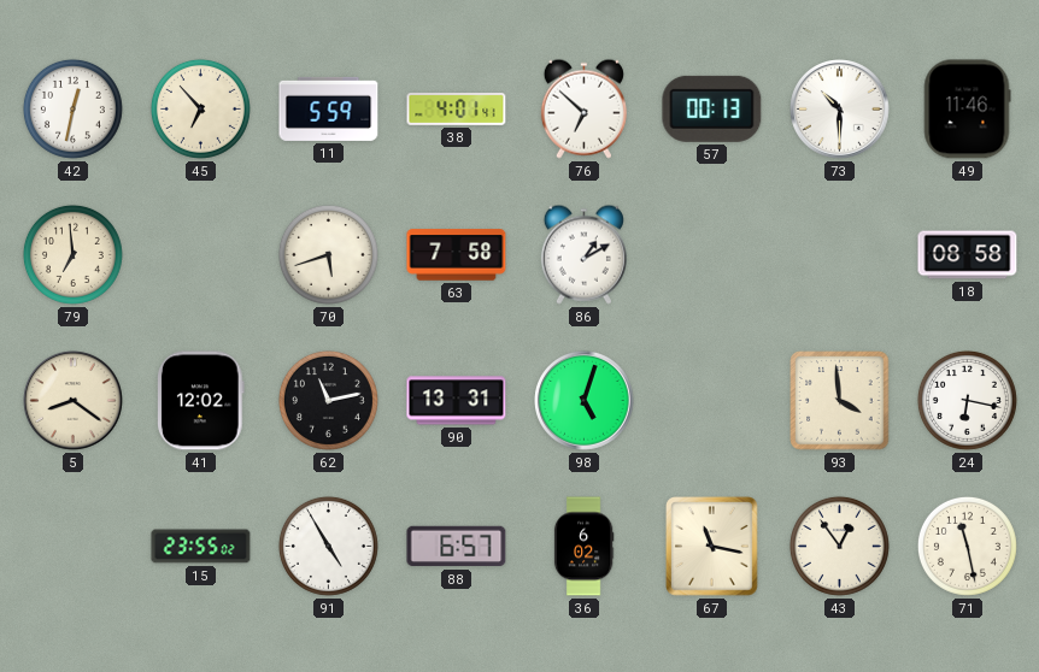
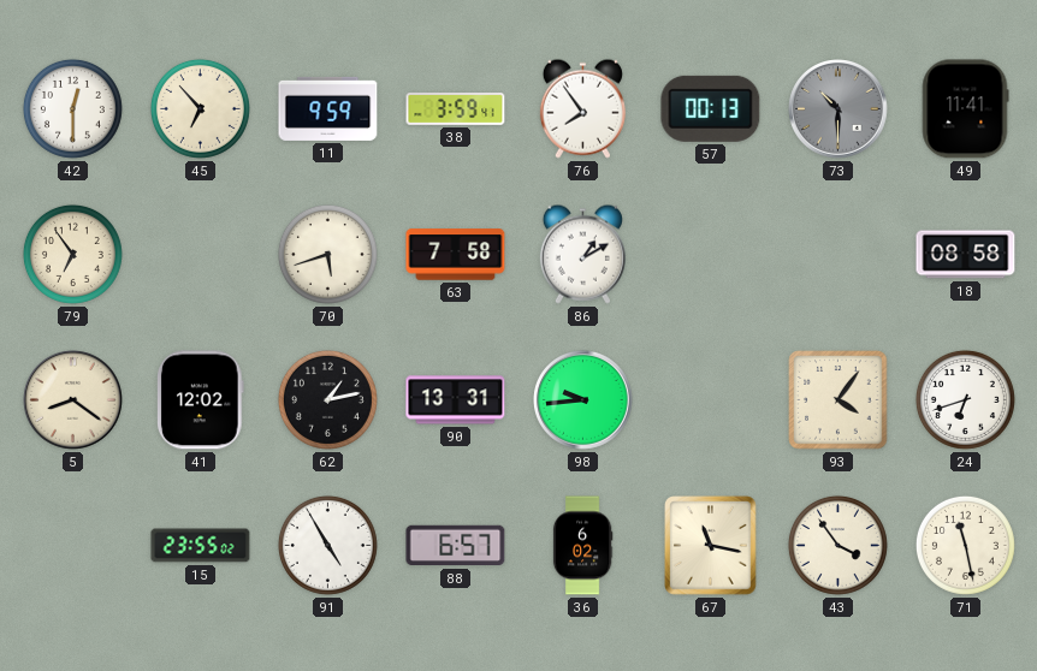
42: 12:32 -> 12:30 (72, 108)
11: 5:59 -> 9:59 (328, 108)
38: 4:01 -> 3:59 (456, 109)
76: 6:52 -> 7:54 (582, 108)
73 dial: white -> grey (839, 109)
49: 11:46 -> 11:41 (965, 109)
79: 6:59 -> 6:54 (72, 254)
62: 11:13 -> 1:13 (327, 399)
98: 5:03 -> 9:44 (583, 400)
93: 3:59 -> 4:06 (839, 400)
24: 6:17 -> 6:42 (965, 399)
43: 12:54 -> 3:54 (837, 545)
